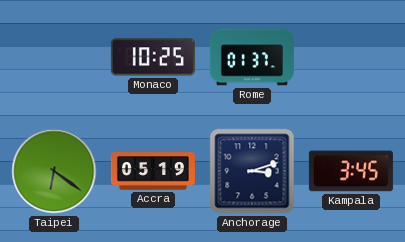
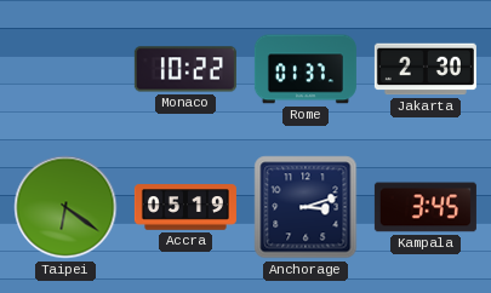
Monaco: 10:25 -> 10:22 (185, 69)
Jakarta: none -> 2:30 (426, 69)
